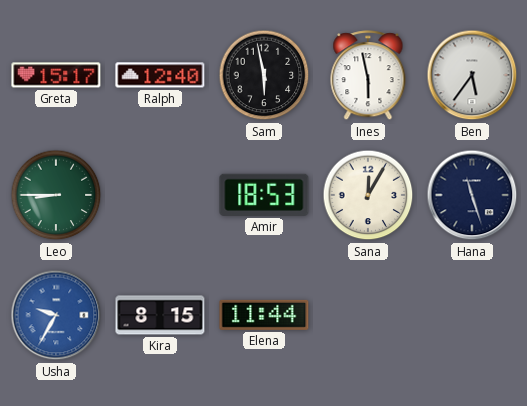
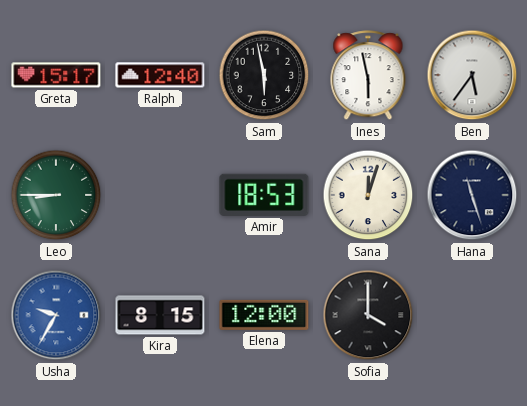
Sana: 12:05 -> 12:03 (368, 195)
Elena: 11:44 -> 12:00 (264, 315)
Sofia: none -> 4:00 (368, 315)
